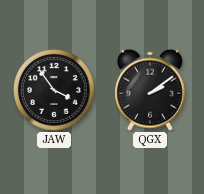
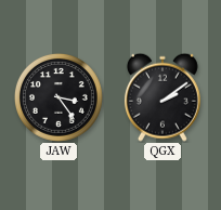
JAW: 3:54 -> 3:24 (58, 97)
